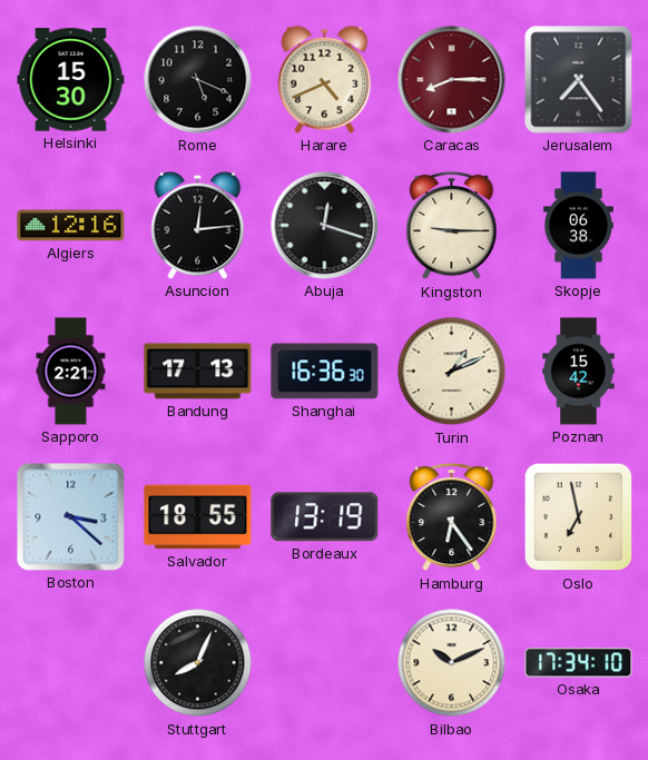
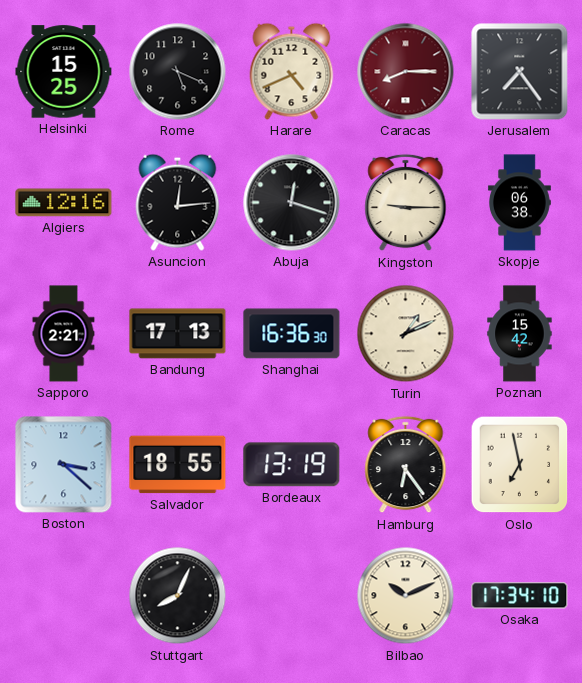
Helsinki: 15:30 -> 15:25 (64, 72)
